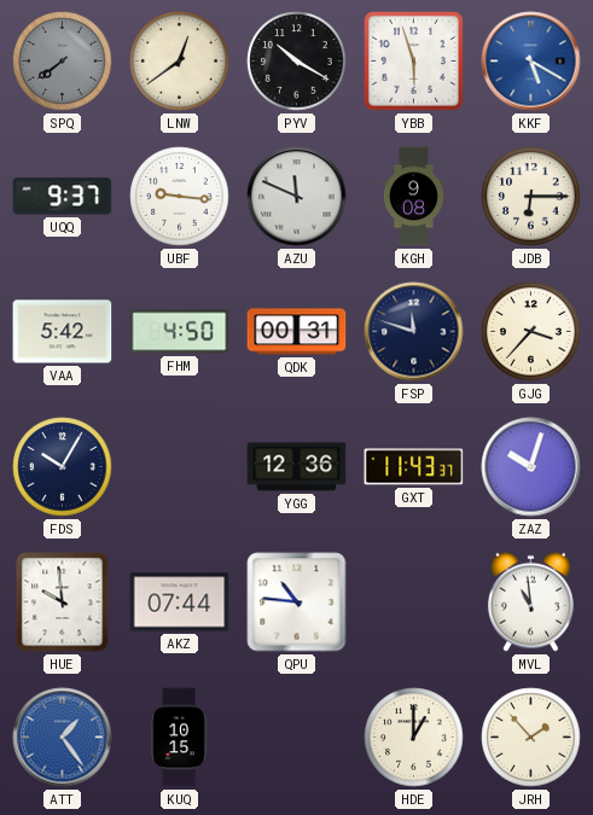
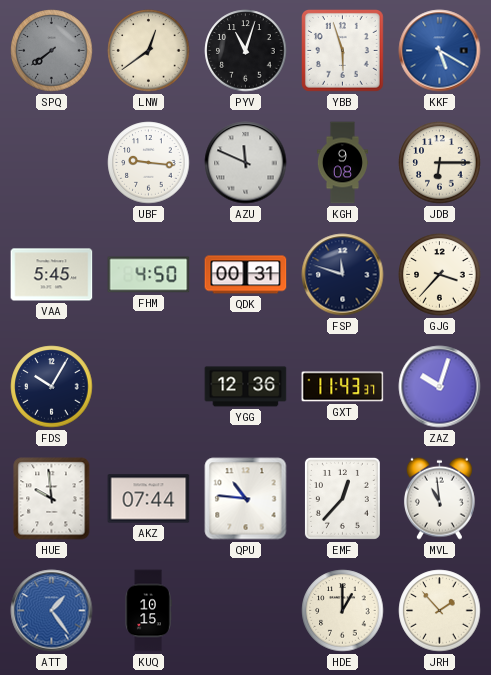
PYV: 10:20 -> 11:03 (246, 51)
UQQ: 9:37 -> none (63, 197)
VAA: 5:42 -> 5:45 (52, 275)
EMF: none -> 12:37 (342, 498)
